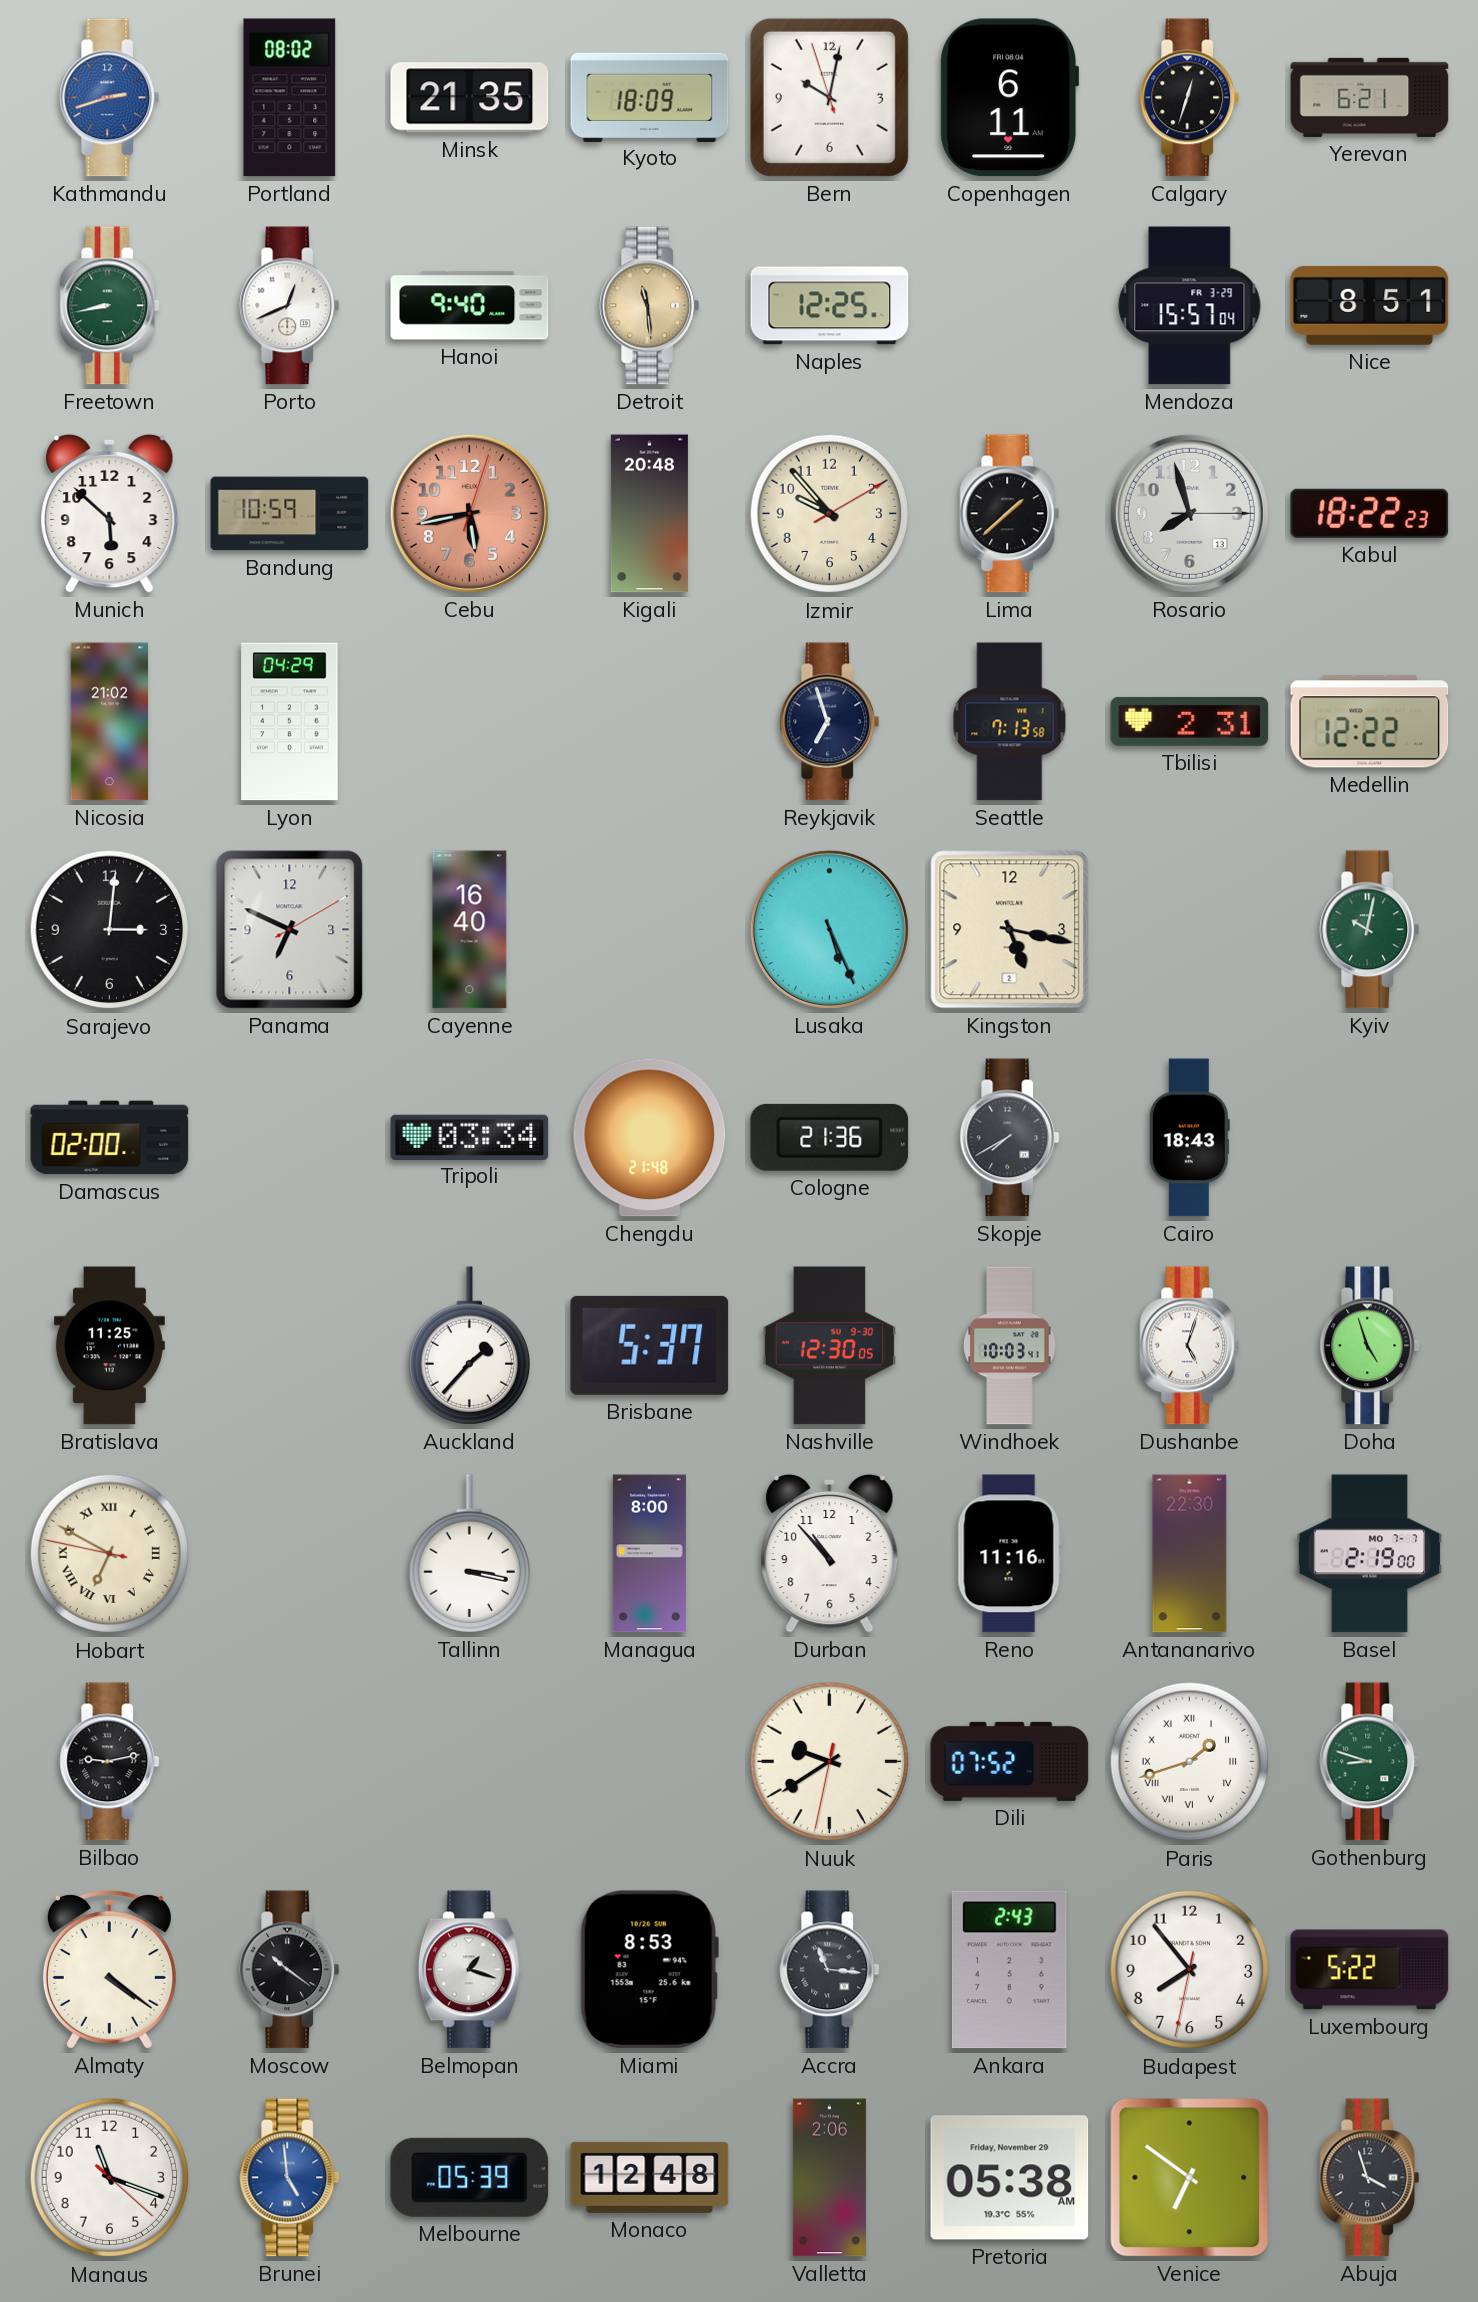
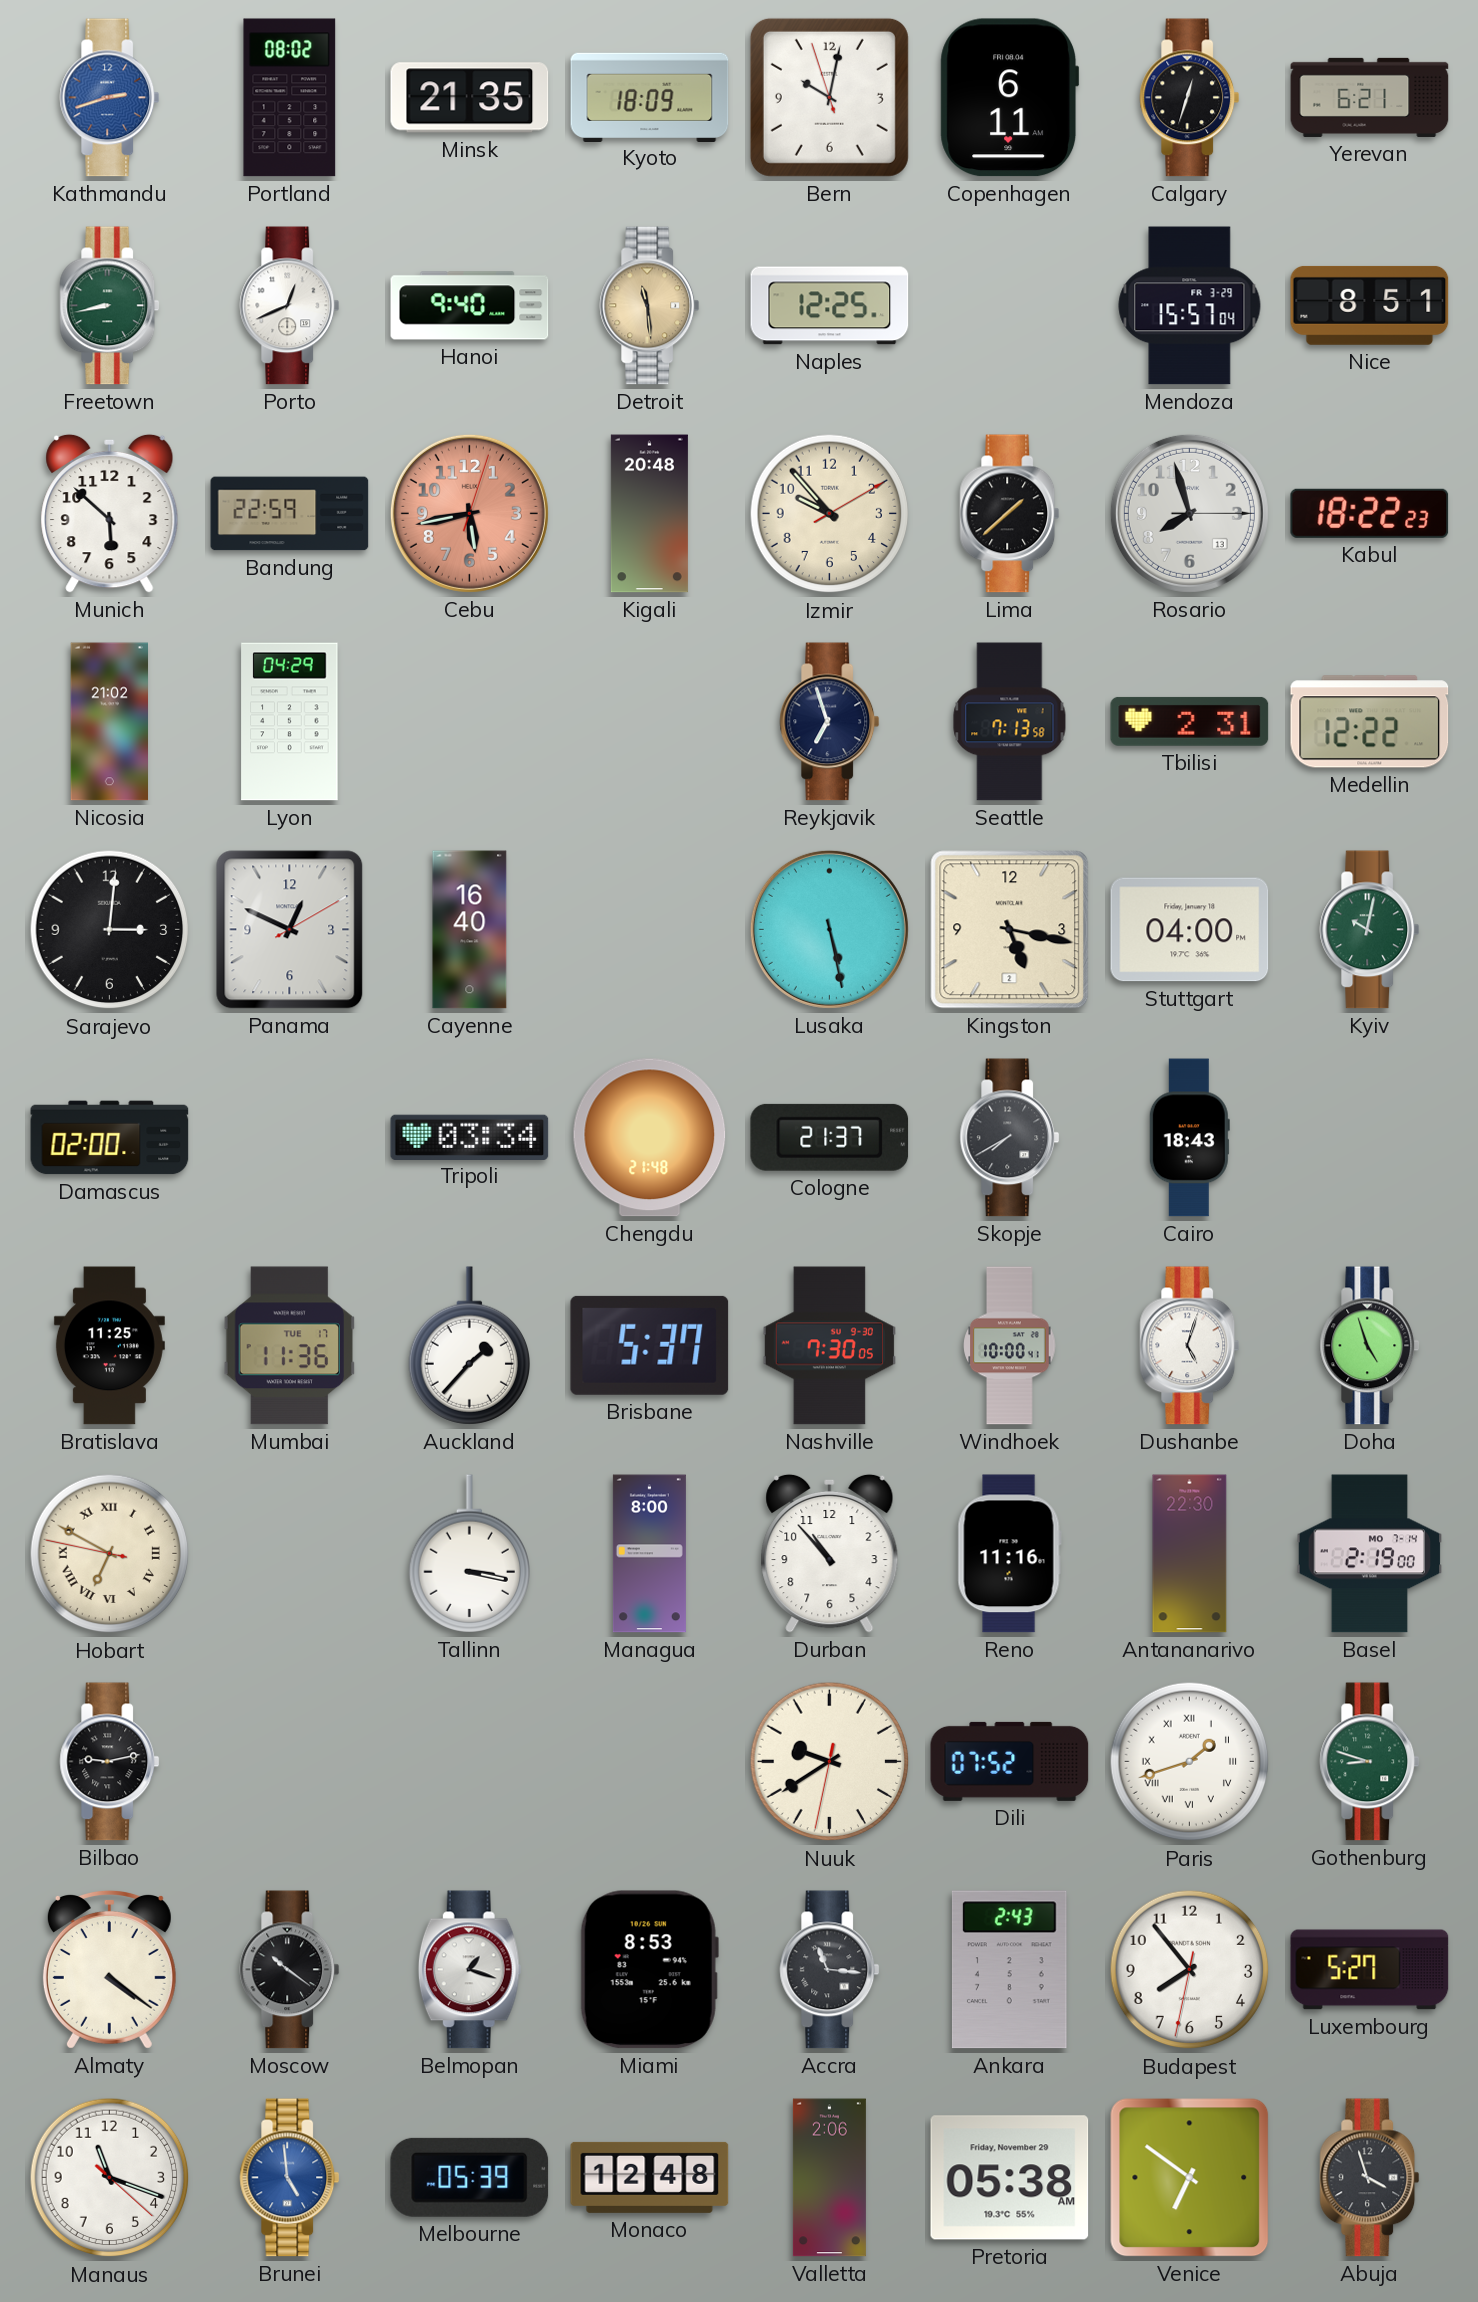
Bandung: 10:59 -> 22:59 (290, 514)
Panama: 6:49 -> 12:49 (290, 930)
Lusaka: 5:26 -> 5:28 (829, 929)
Stuttgart: none -> 04:00 (1190, 930)
Cologne: 21:36 -> 21:37 (830, 1137)
Mumbai: none -> 11:36 (290, 1346)
Nashville: 12:30 -> 7:30 (829, 1346)
Windhoek: 10:03 -> 10:00 (1010, 1346)
Basel date: MO 7-7 -> MO 7-14 (1370, 1554)
Luxembourg: 5:22 -> 5:27 (1370, 1970)
